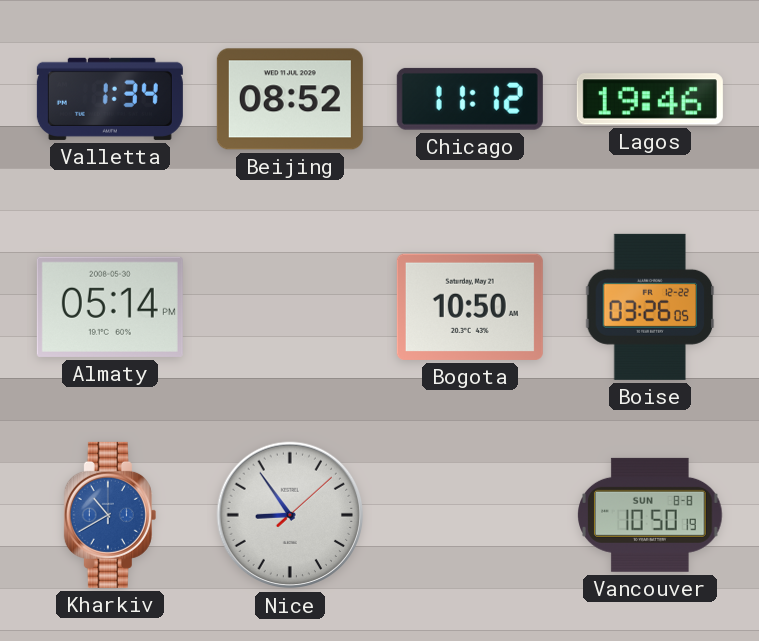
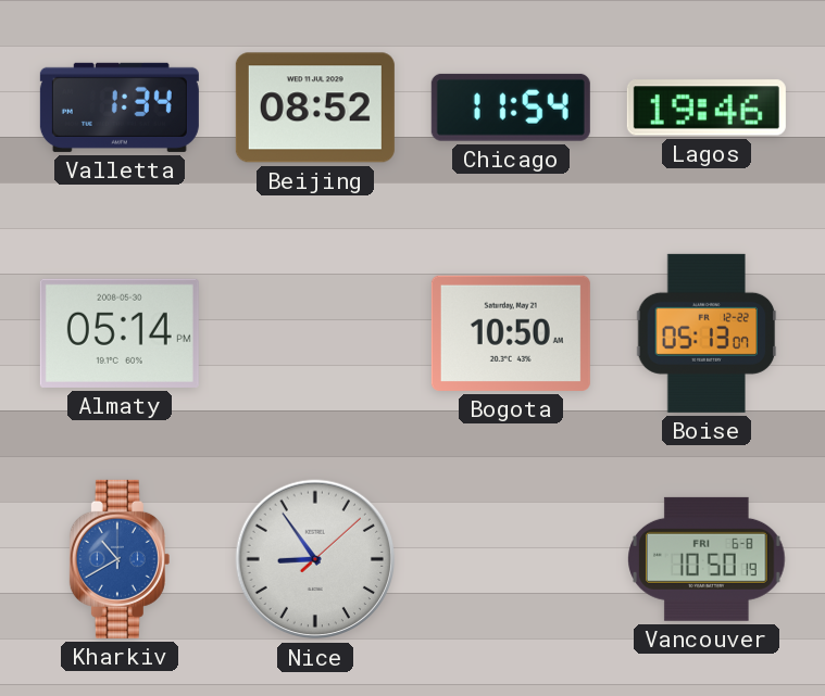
Chicago: 11:12 -> 11:54 (511, 107)
Boise: 03:26 -> 05:13 (707, 333)
Vancouver date: SUN 8-8 -> FRI 6-8 (707, 559)
